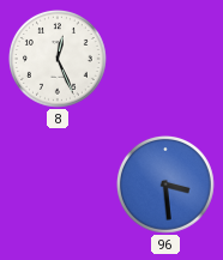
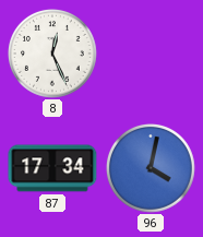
87: none -> 17:34 (52, 168)
96: 3:29 -> 4:02 (151, 168)
